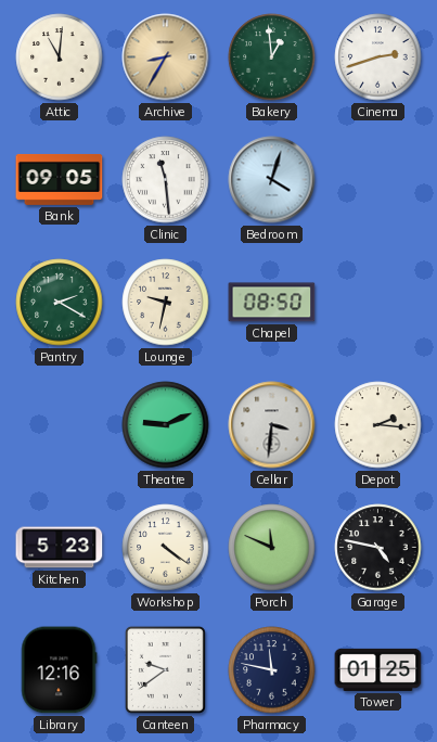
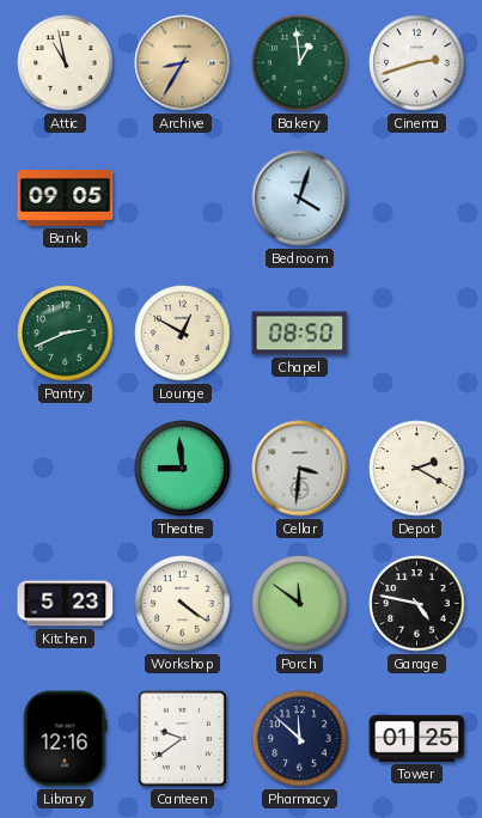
Attic: 11:01 -> 10:58 (66, 63)
Clinic: 11:29 -> none (166, 180)
Pantry: 2:20 -> 2:41 (66, 334)
Lounge: 9:32 -> 12:50 (183, 334)
Theatre: 9:11 -> 8:59 (183, 469)
Depot: 2:16 -> 2:20 (417, 469)
Porch: 11:49 -> 11:51 (300, 604)
Pharmacy: 11:47 -> 11:52 (300, 739)
